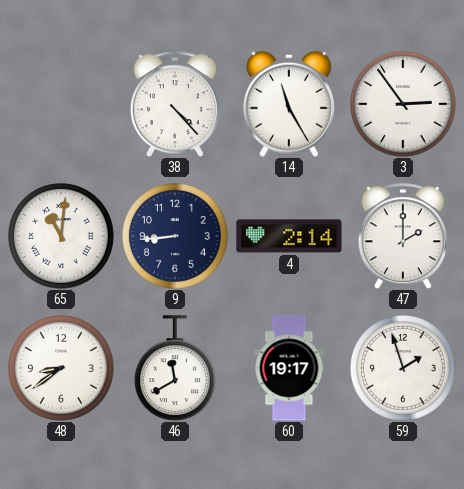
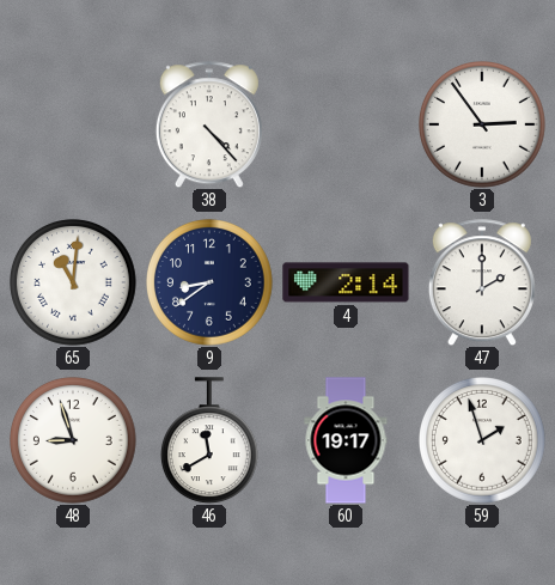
14: 11:25 -> none (289, 104)
9: 8:44 -> 8:39 (211, 284)
48: 8:39 -> 8:57 (74, 441)
